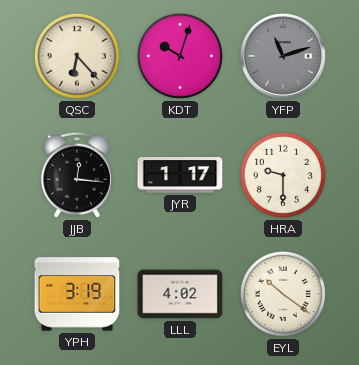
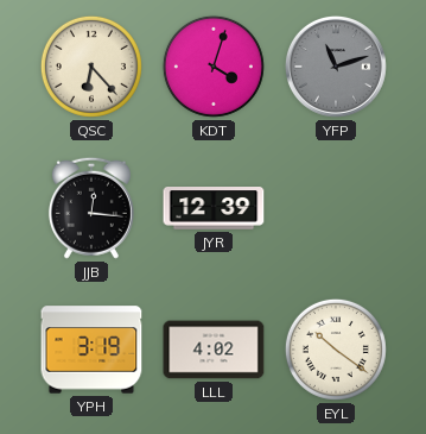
KDT: 10:03 -> 4:03 (214, 67)
JYR: 1:17 -> 12:39 (214, 209)
HRA: 9:30 -> none (283, 175)
